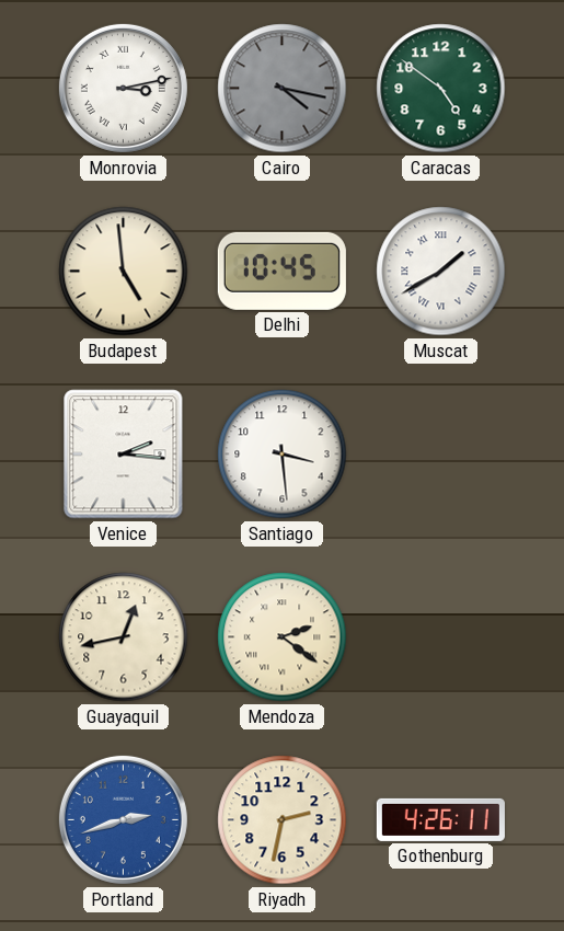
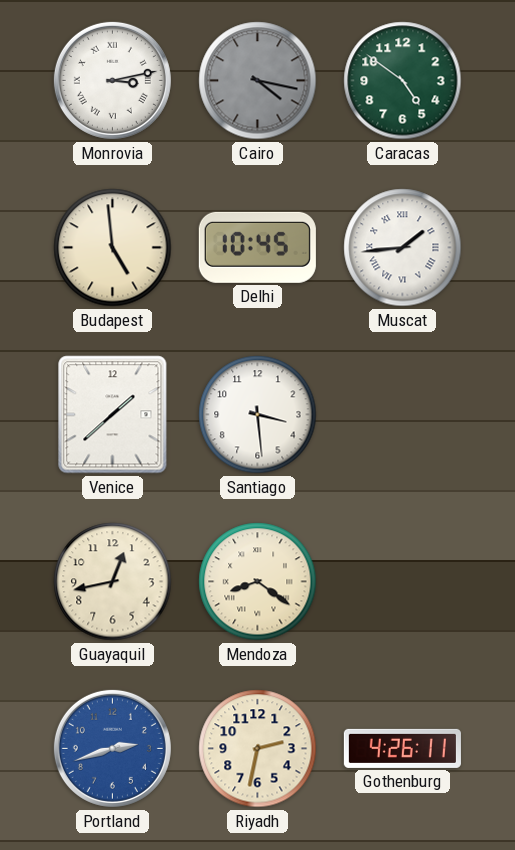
Muscat: 1:40 -> 1:44 (403, 248)
Venice: 2:16 -> 1:38 (113, 415)
Mendoza: 2:21 -> 8:21 (258, 582)
